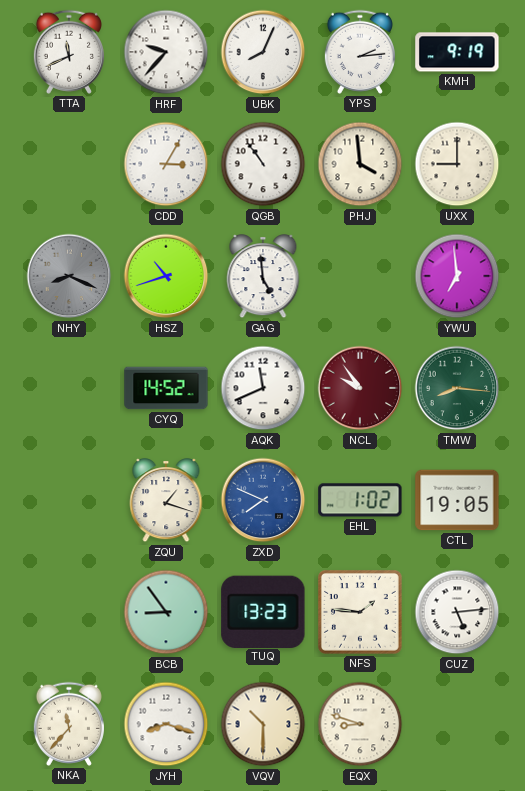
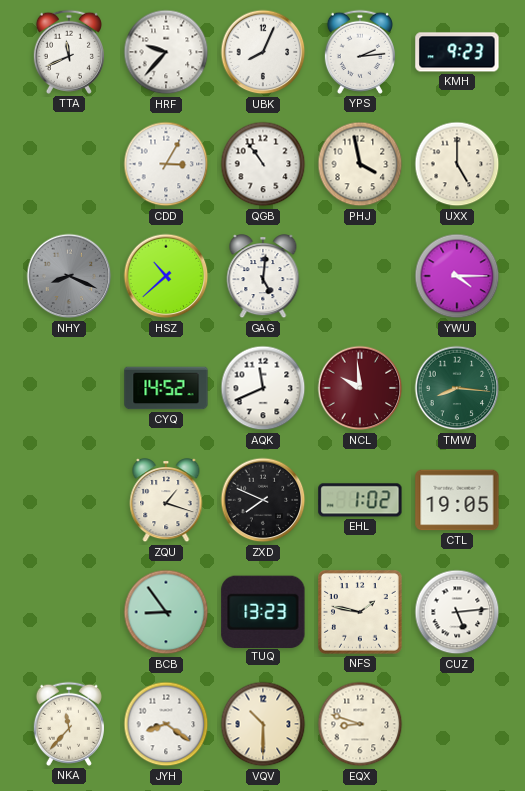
KMH: 9:19 -> 9:23 (457, 52)
PHJ: 3:59 -> 3:58 (360, 164)
UXX: 9:00 -> 5:00 (457, 164)
HSZ: 10:42 -> 10:38 (166, 276)
GAG: 4:59 -> 5:01 (263, 277)
YWU: 6:59 -> 4:15 (457, 276)
NCL: 9:54 -> 9:59 (360, 388)
ZXD dial: blue -> black (263, 500)
NFS: 1:46 -> 1:47 (360, 612)
JYH: 8:18 -> 8:21 (166, 724)
